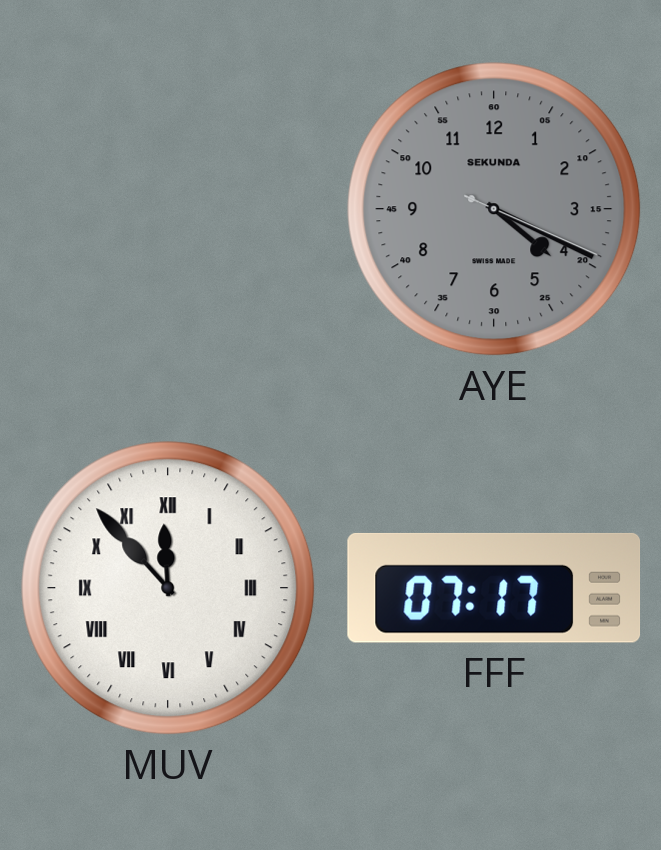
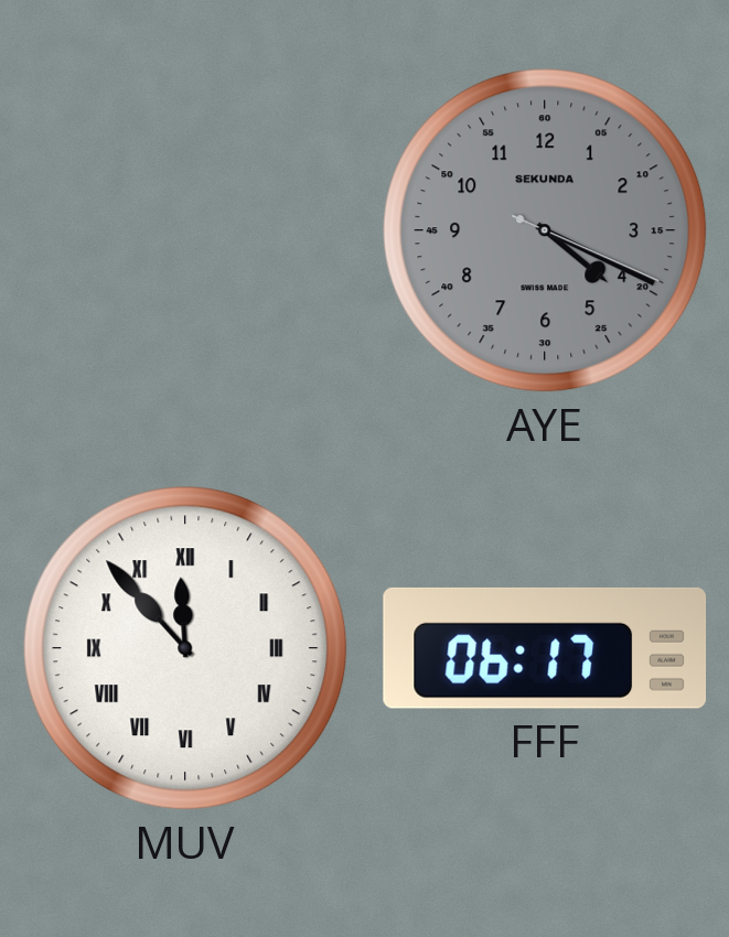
FFF: 07:17 -> 06:17 (545, 648)
